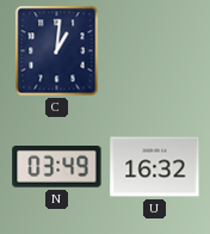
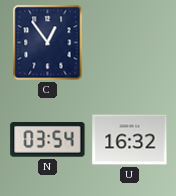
C: 1:01 -> 12:54 (48, 43)
N: 03:49 -> 03:54 (48, 140)
